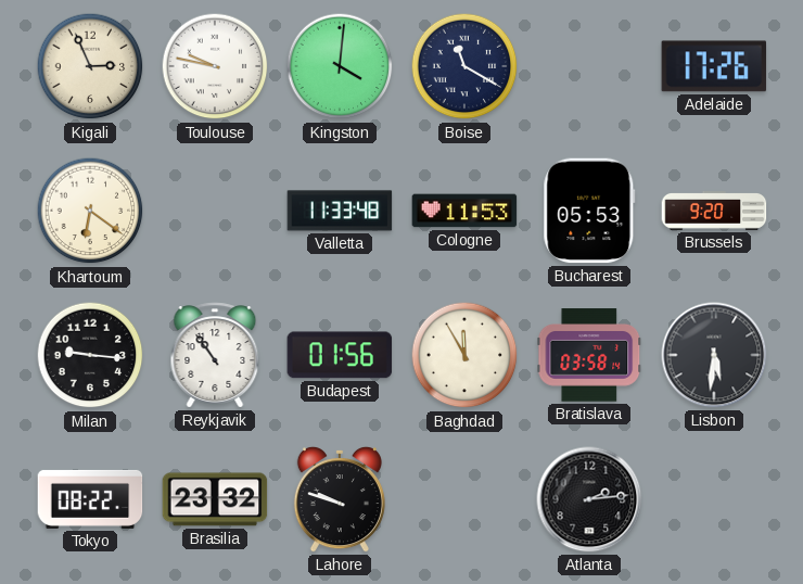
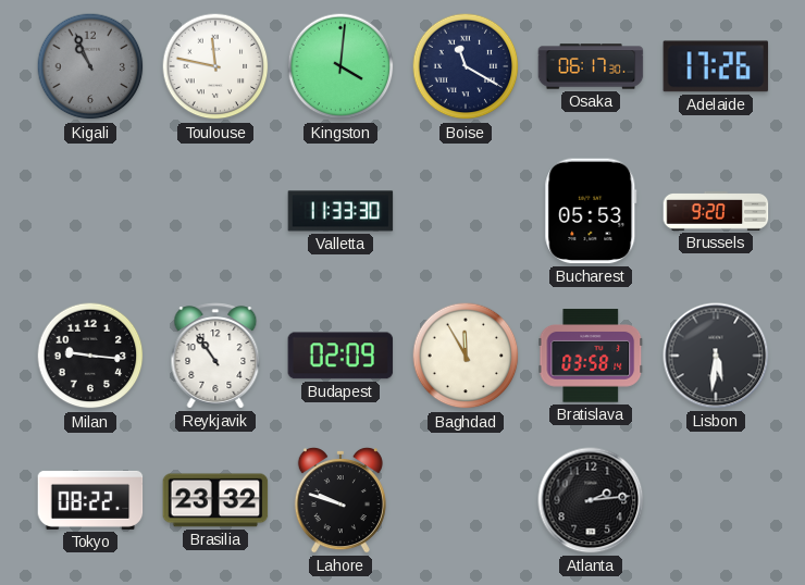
Kigali: 2:56 -> 10:56 (90, 66)
Kigali dial: cream -> grey (90, 66)
Toulouse: 9:47 -> 11:47 (215, 66)
Osaka: none -> 06:17 (591, 66)
Khartoum: 6:21 -> none (90, 211)
Valletta: 11:33:48 -> 11:33:30 (340, 211)
Cologne: 11:53 -> none (464, 211)
Budapest: 01:56 -> 02:09 (340, 356)
